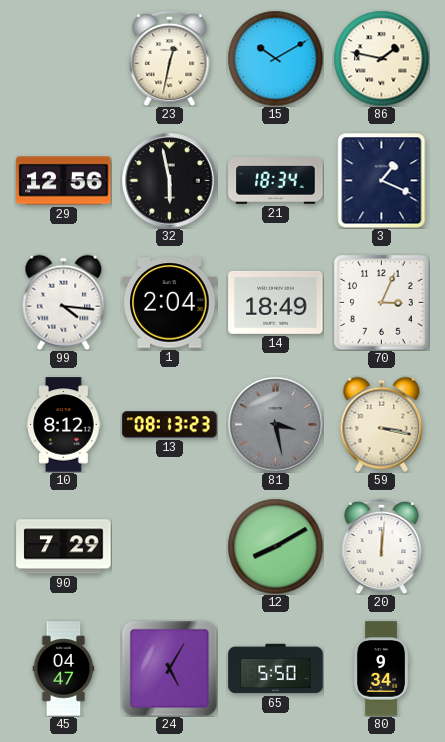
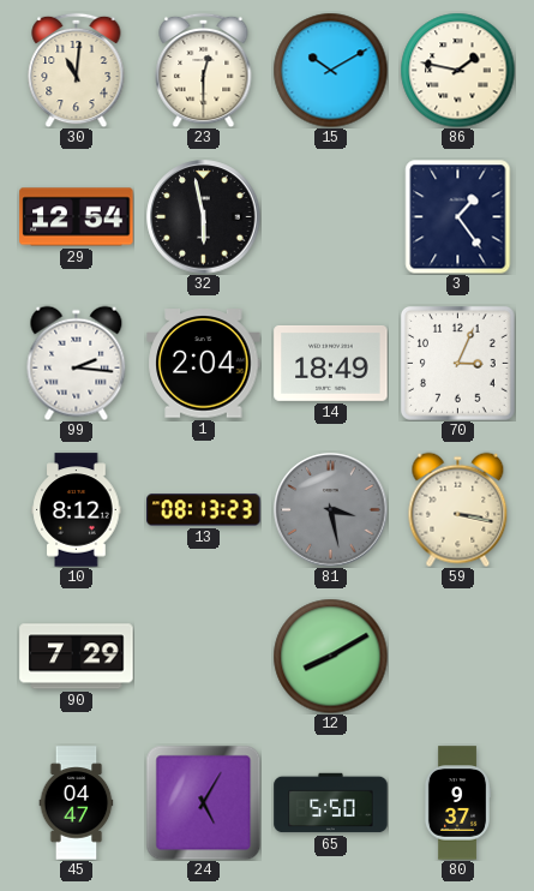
30: none -> 11:01 (77, 70)
23: 12:32 -> 12:30 (204, 70)
29: 12:56 -> 12:54 (77, 217)
21: 18:34 -> none (276, 181)
3: 1:19 -> 1:24 (458, 216)
99: 4:16 -> 2:16 (77, 363)
20: 12:01 -> none (382, 546)
80: 9:34 -> 9:37 (457, 803)
